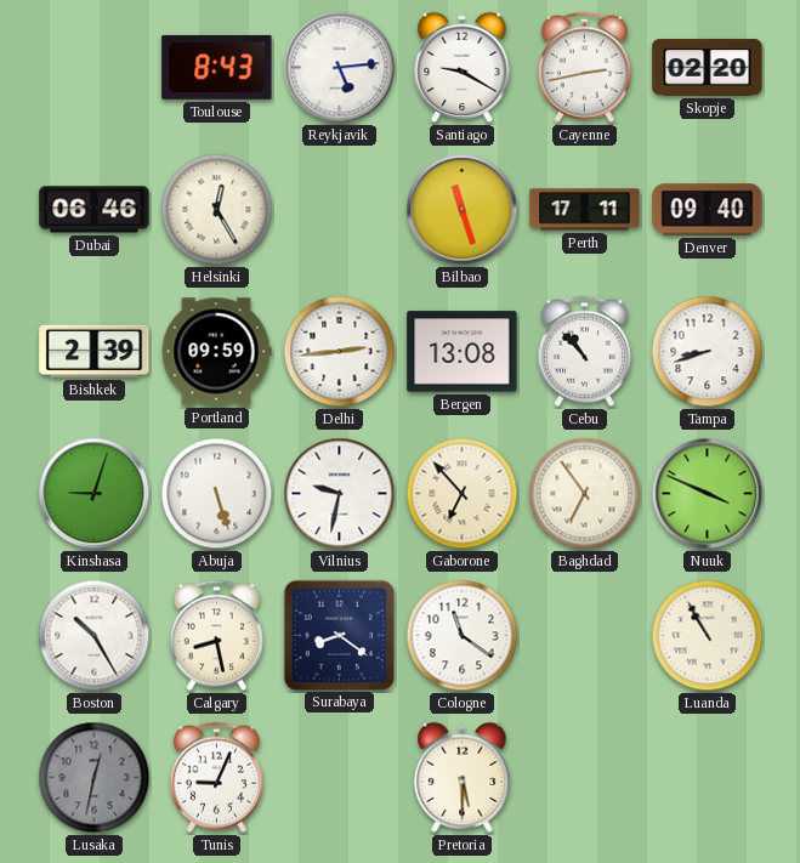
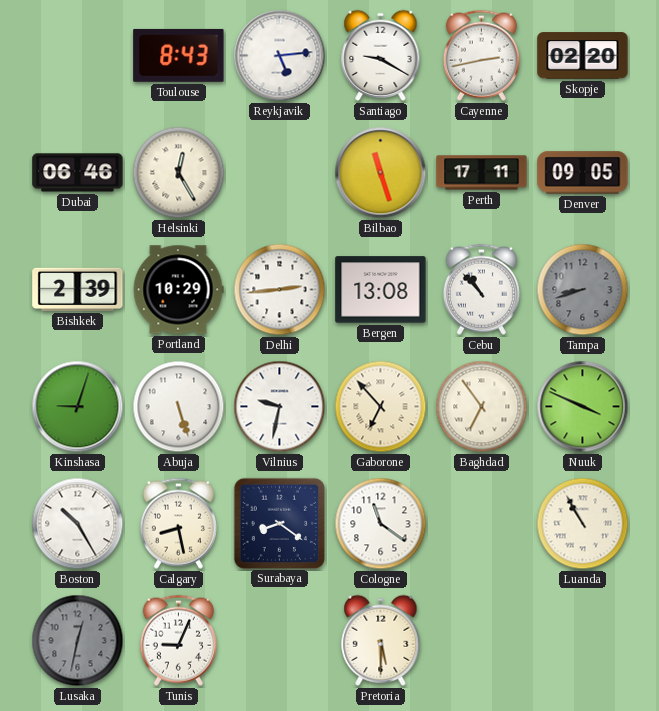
Denver: 09:40 -> 09:05 (583, 173)
Portland: 09:59 -> 10:29 (178, 290)
Tampa dial: white -> grey (583, 290)
